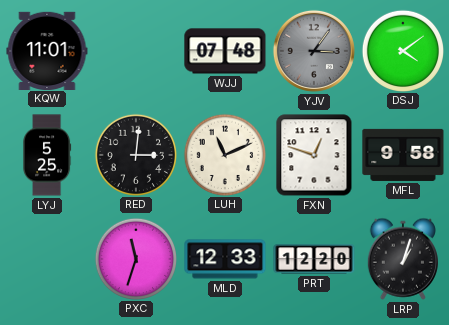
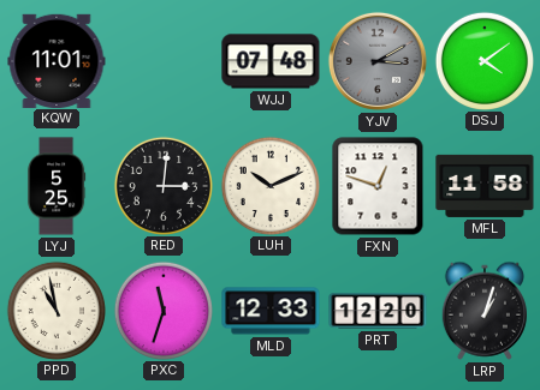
YJV: 3:06 -> 3:10 (378, 61)
LUH: 11:11 -> 10:11 (269, 185)
MFL: 9:58 -> 11:58 (485, 186)
PPD: none -> 10:58 (55, 310)
